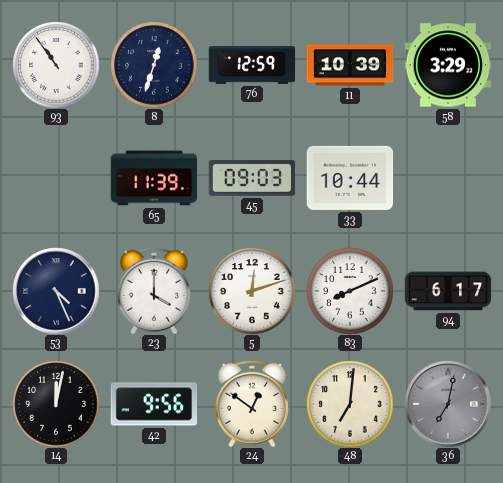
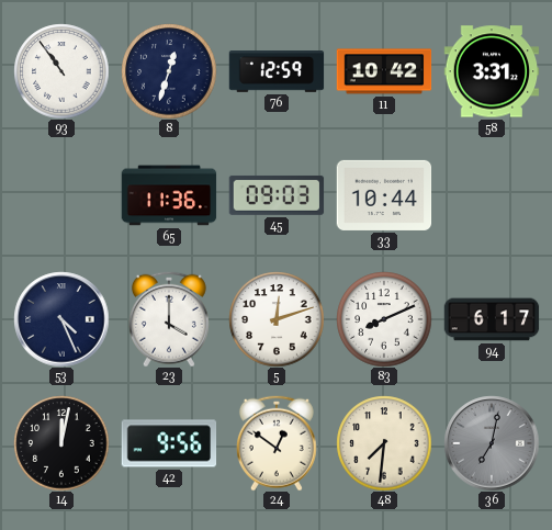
11: 10:39 -> 10:42 (384, 71)
58: 3:29 -> 3:31 (492, 71)
65: 11:39 -> 11:36 (169, 195)
48: 7:01 -> 7:31 (384, 443)
